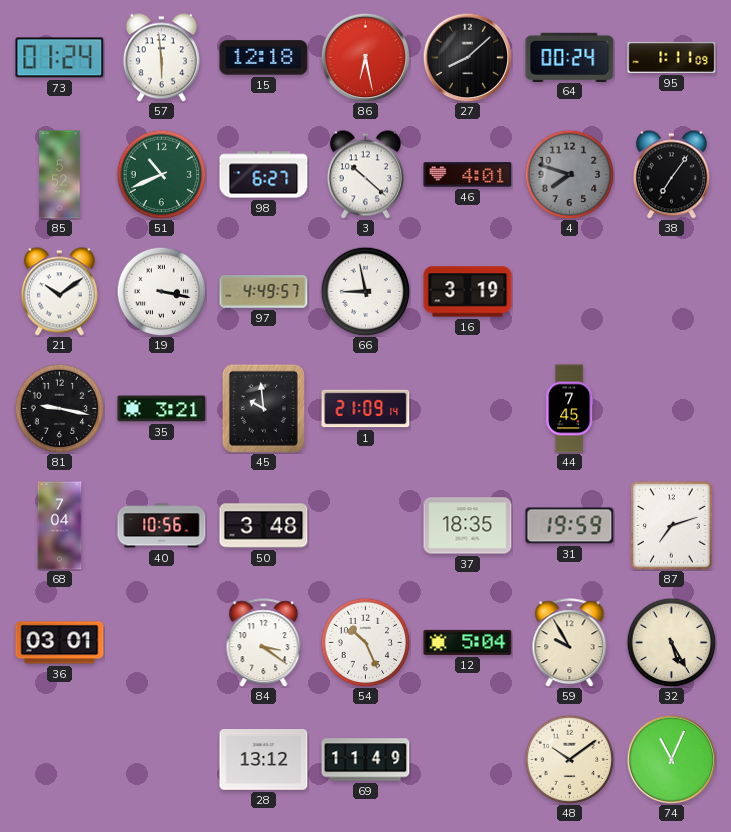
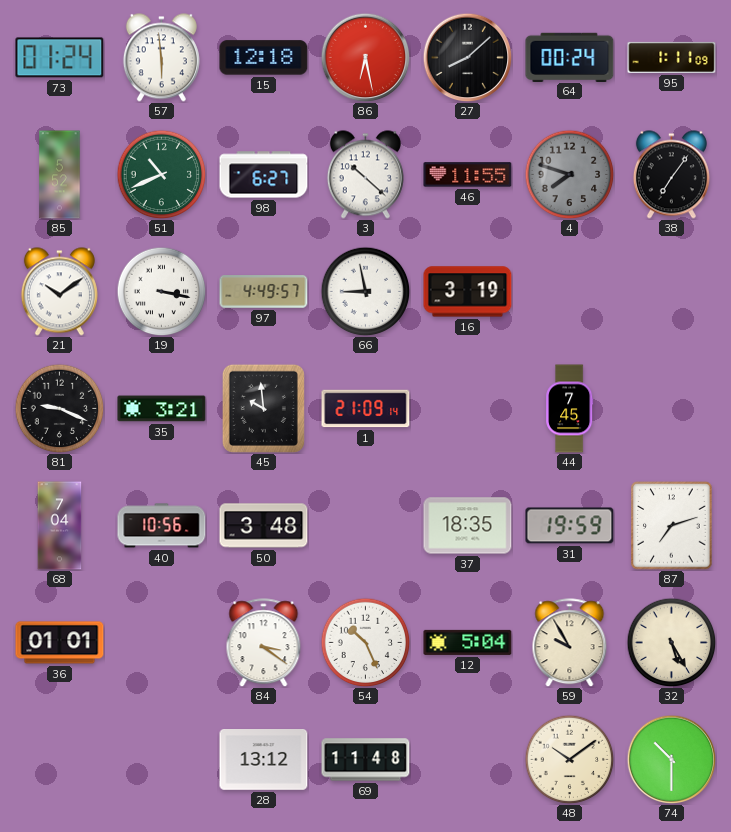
46: 4:01 -> 11:55 (468, 175)
81: 9:17 -> 9:19 (59, 408)
36: 03:01 -> 01:01 (60, 643)
69: 11:49 -> 11:48 (366, 760)
74: 11:04 -> 10:30 (671, 759)
